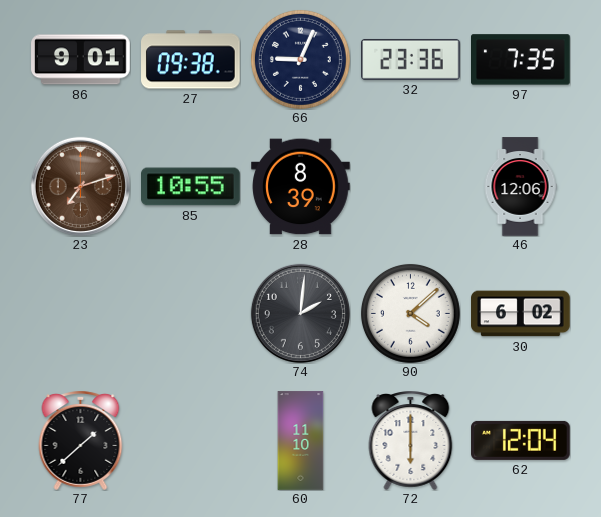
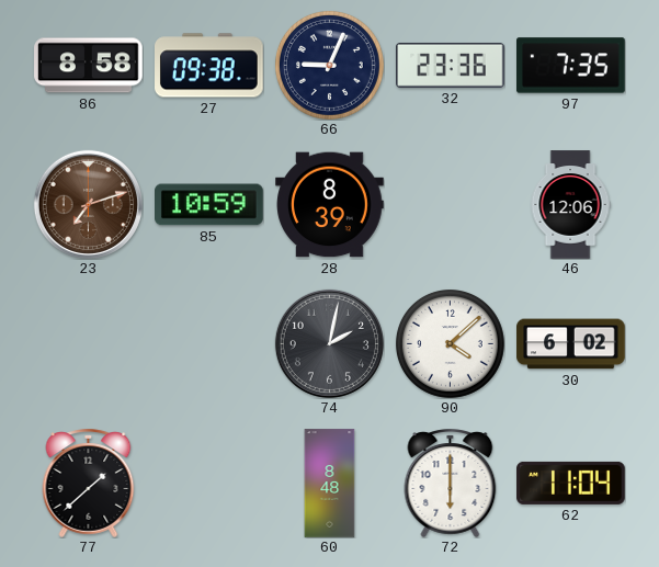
86: 9:01 -> 8:58 (89, 66)
85: 10:55 -> 10:59 (209, 205)
74: 2:01 -> 2:02 (329, 343)
60: 11:10 -> 8:48 (330, 484)
62: 12:04 -> 11:04 (571, 483)
